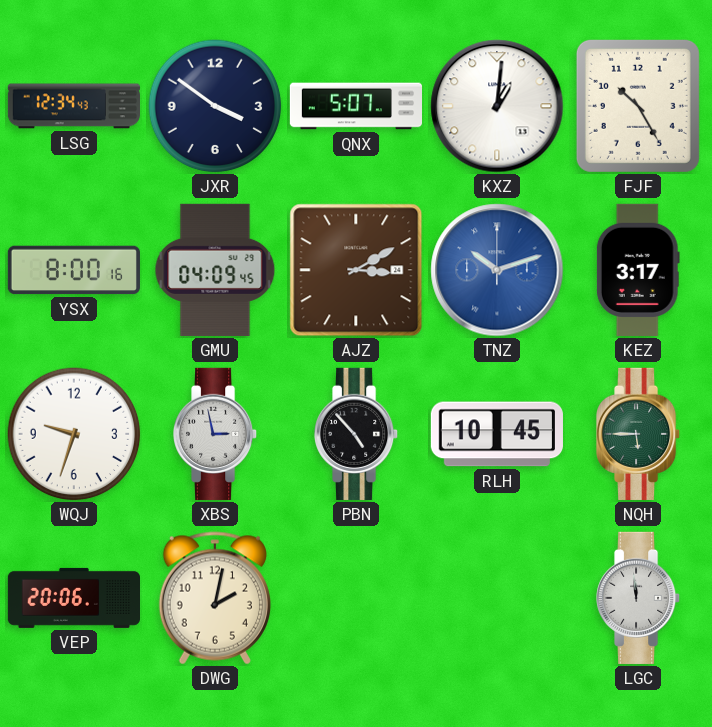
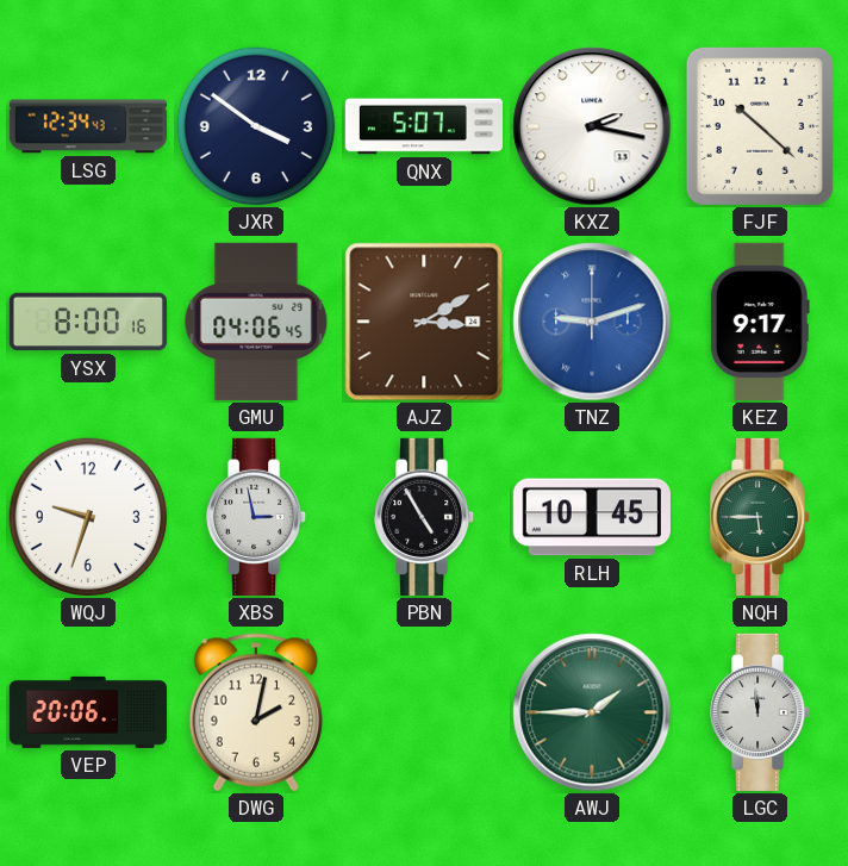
KXZ: 1:01 -> 2:17 (592, 126)
FJF: 10:25 -> 10:22 (760, 126)
GMU: 04:09 -> 04:06 (256, 322)
TNZ: 10:12 -> 9:12 (592, 322)
KEZ: 3:17 -> 9:17 (760, 322)
PBN: 4:53 -> 4:55 (425, 517)
AWJ: none -> 1:45 (592, 712)
